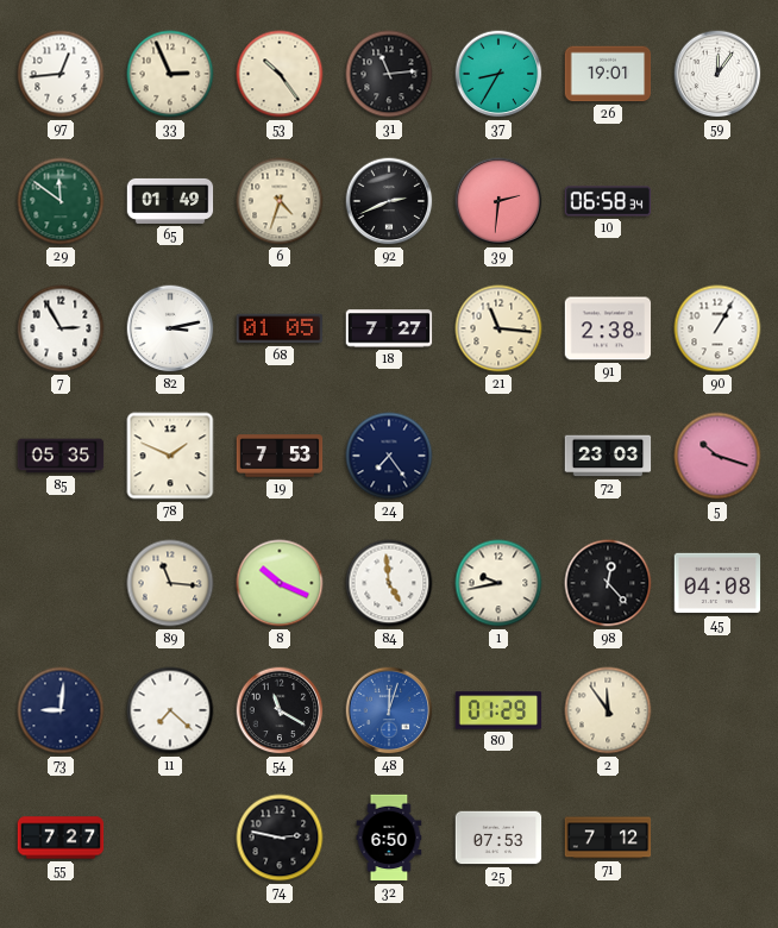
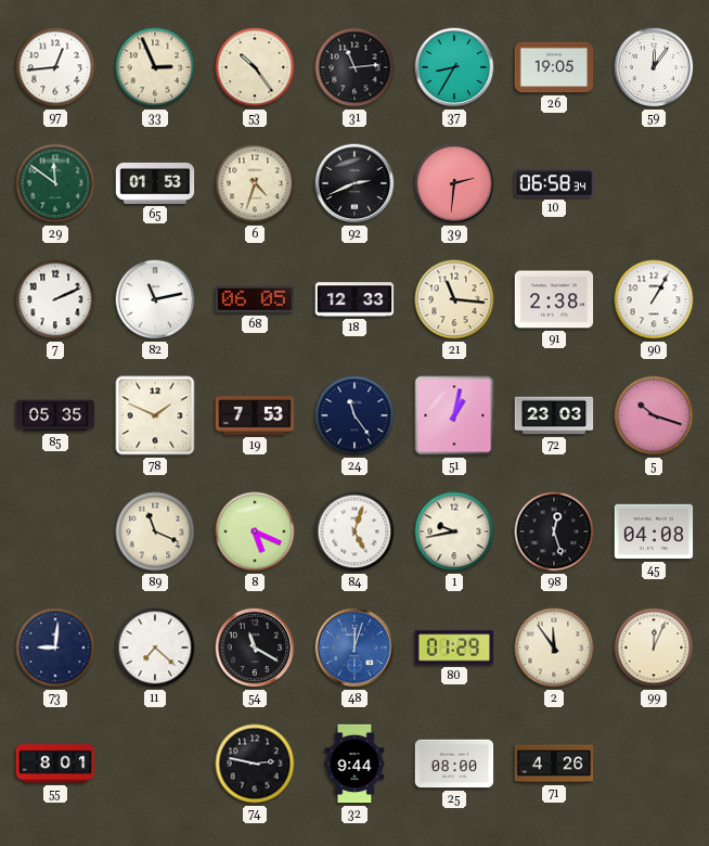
26: 19:01 -> 19:05 (554, 67)
65: 01:49 -> 01:53 (155, 183)
7: 2:55 -> 2:11 (55, 299)
82: 3:13 -> 11:13 (155, 299)
68: 01:05 -> 06:05 (255, 299)
18: 7:27 -> 12:33 (354, 299)
24: 7:24 -> 11:24 (354, 415)
51: none -> 1:02 (454, 415)
89: 11:16 -> 11:19 (155, 531)
8: 10:19 -> 5:19 (255, 531)
84: 4:59 -> 5:03 (354, 531)
98: 12:23 -> 12:27 (554, 531)
99: none -> 12:04 (654, 648)
55: 7:27 -> 8:01 (55, 764)
32: 6:50 -> 9:44 (354, 764)
25: 07:53 -> 08:00 (454, 764)
71: 7:12 -> 4:26 (554, 764)
